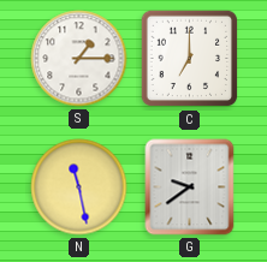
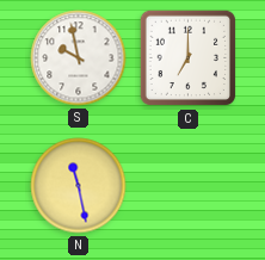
S: 1:15 -> 9:58 (79, 58)
G: 9:39 -> none (190, 187)
